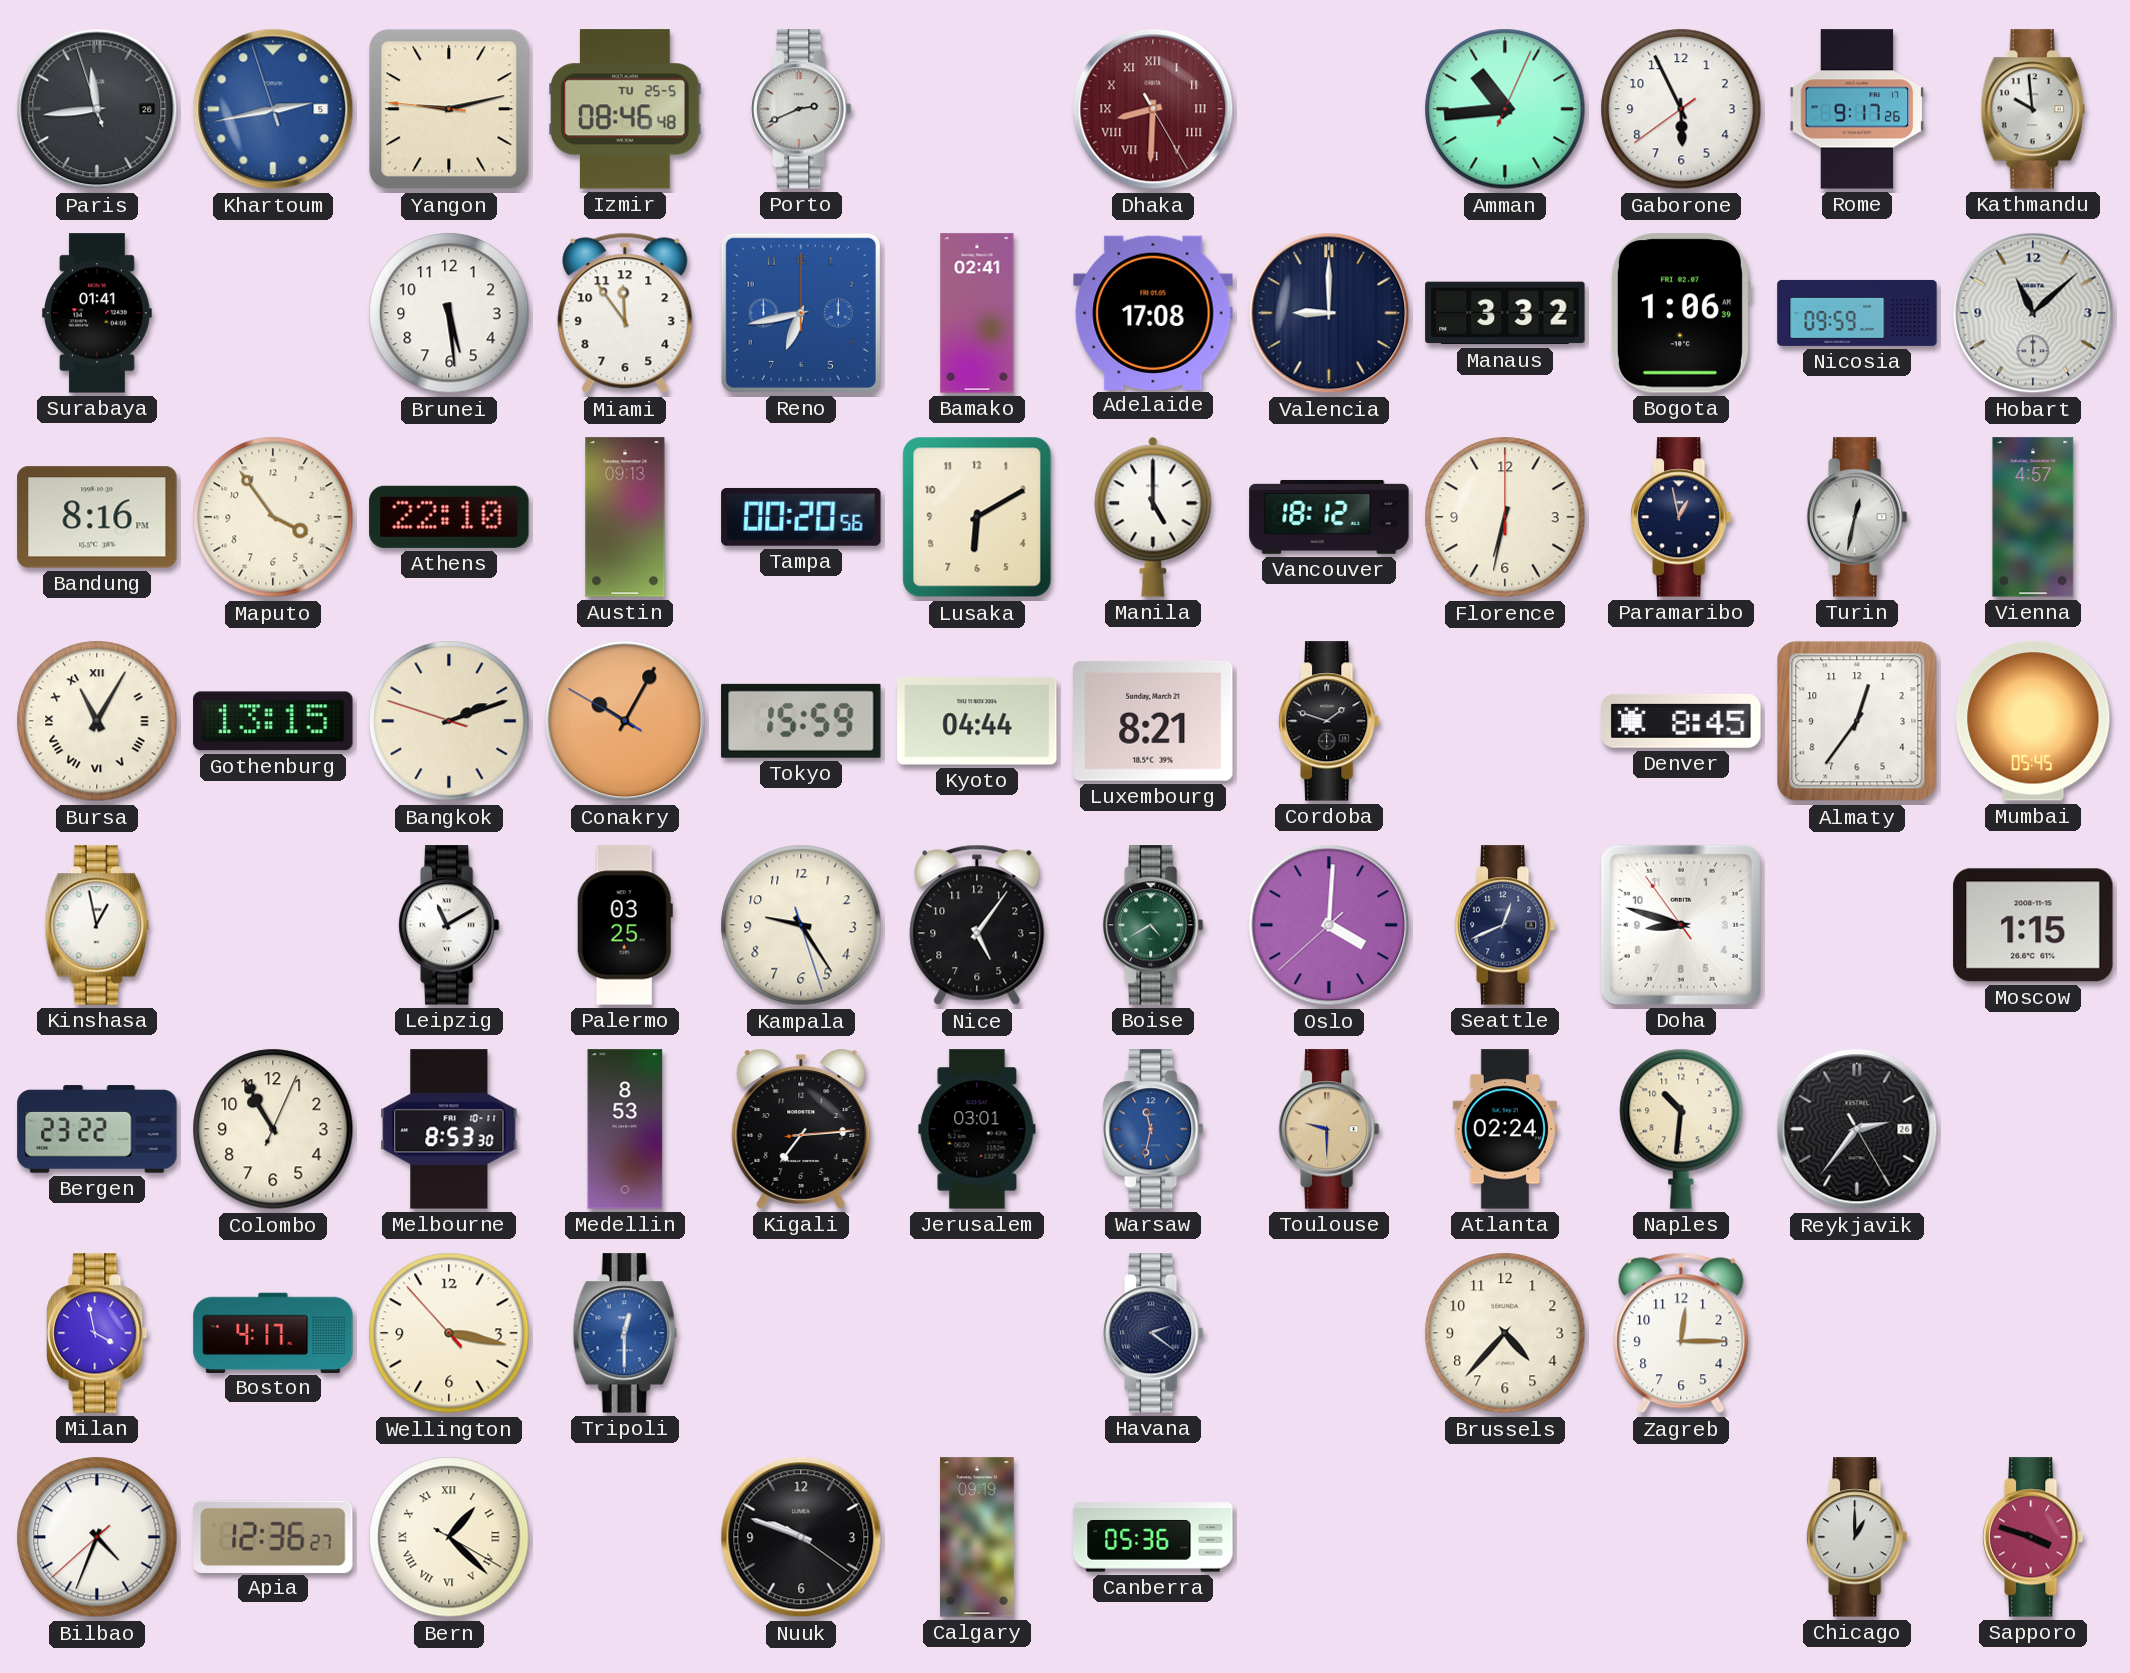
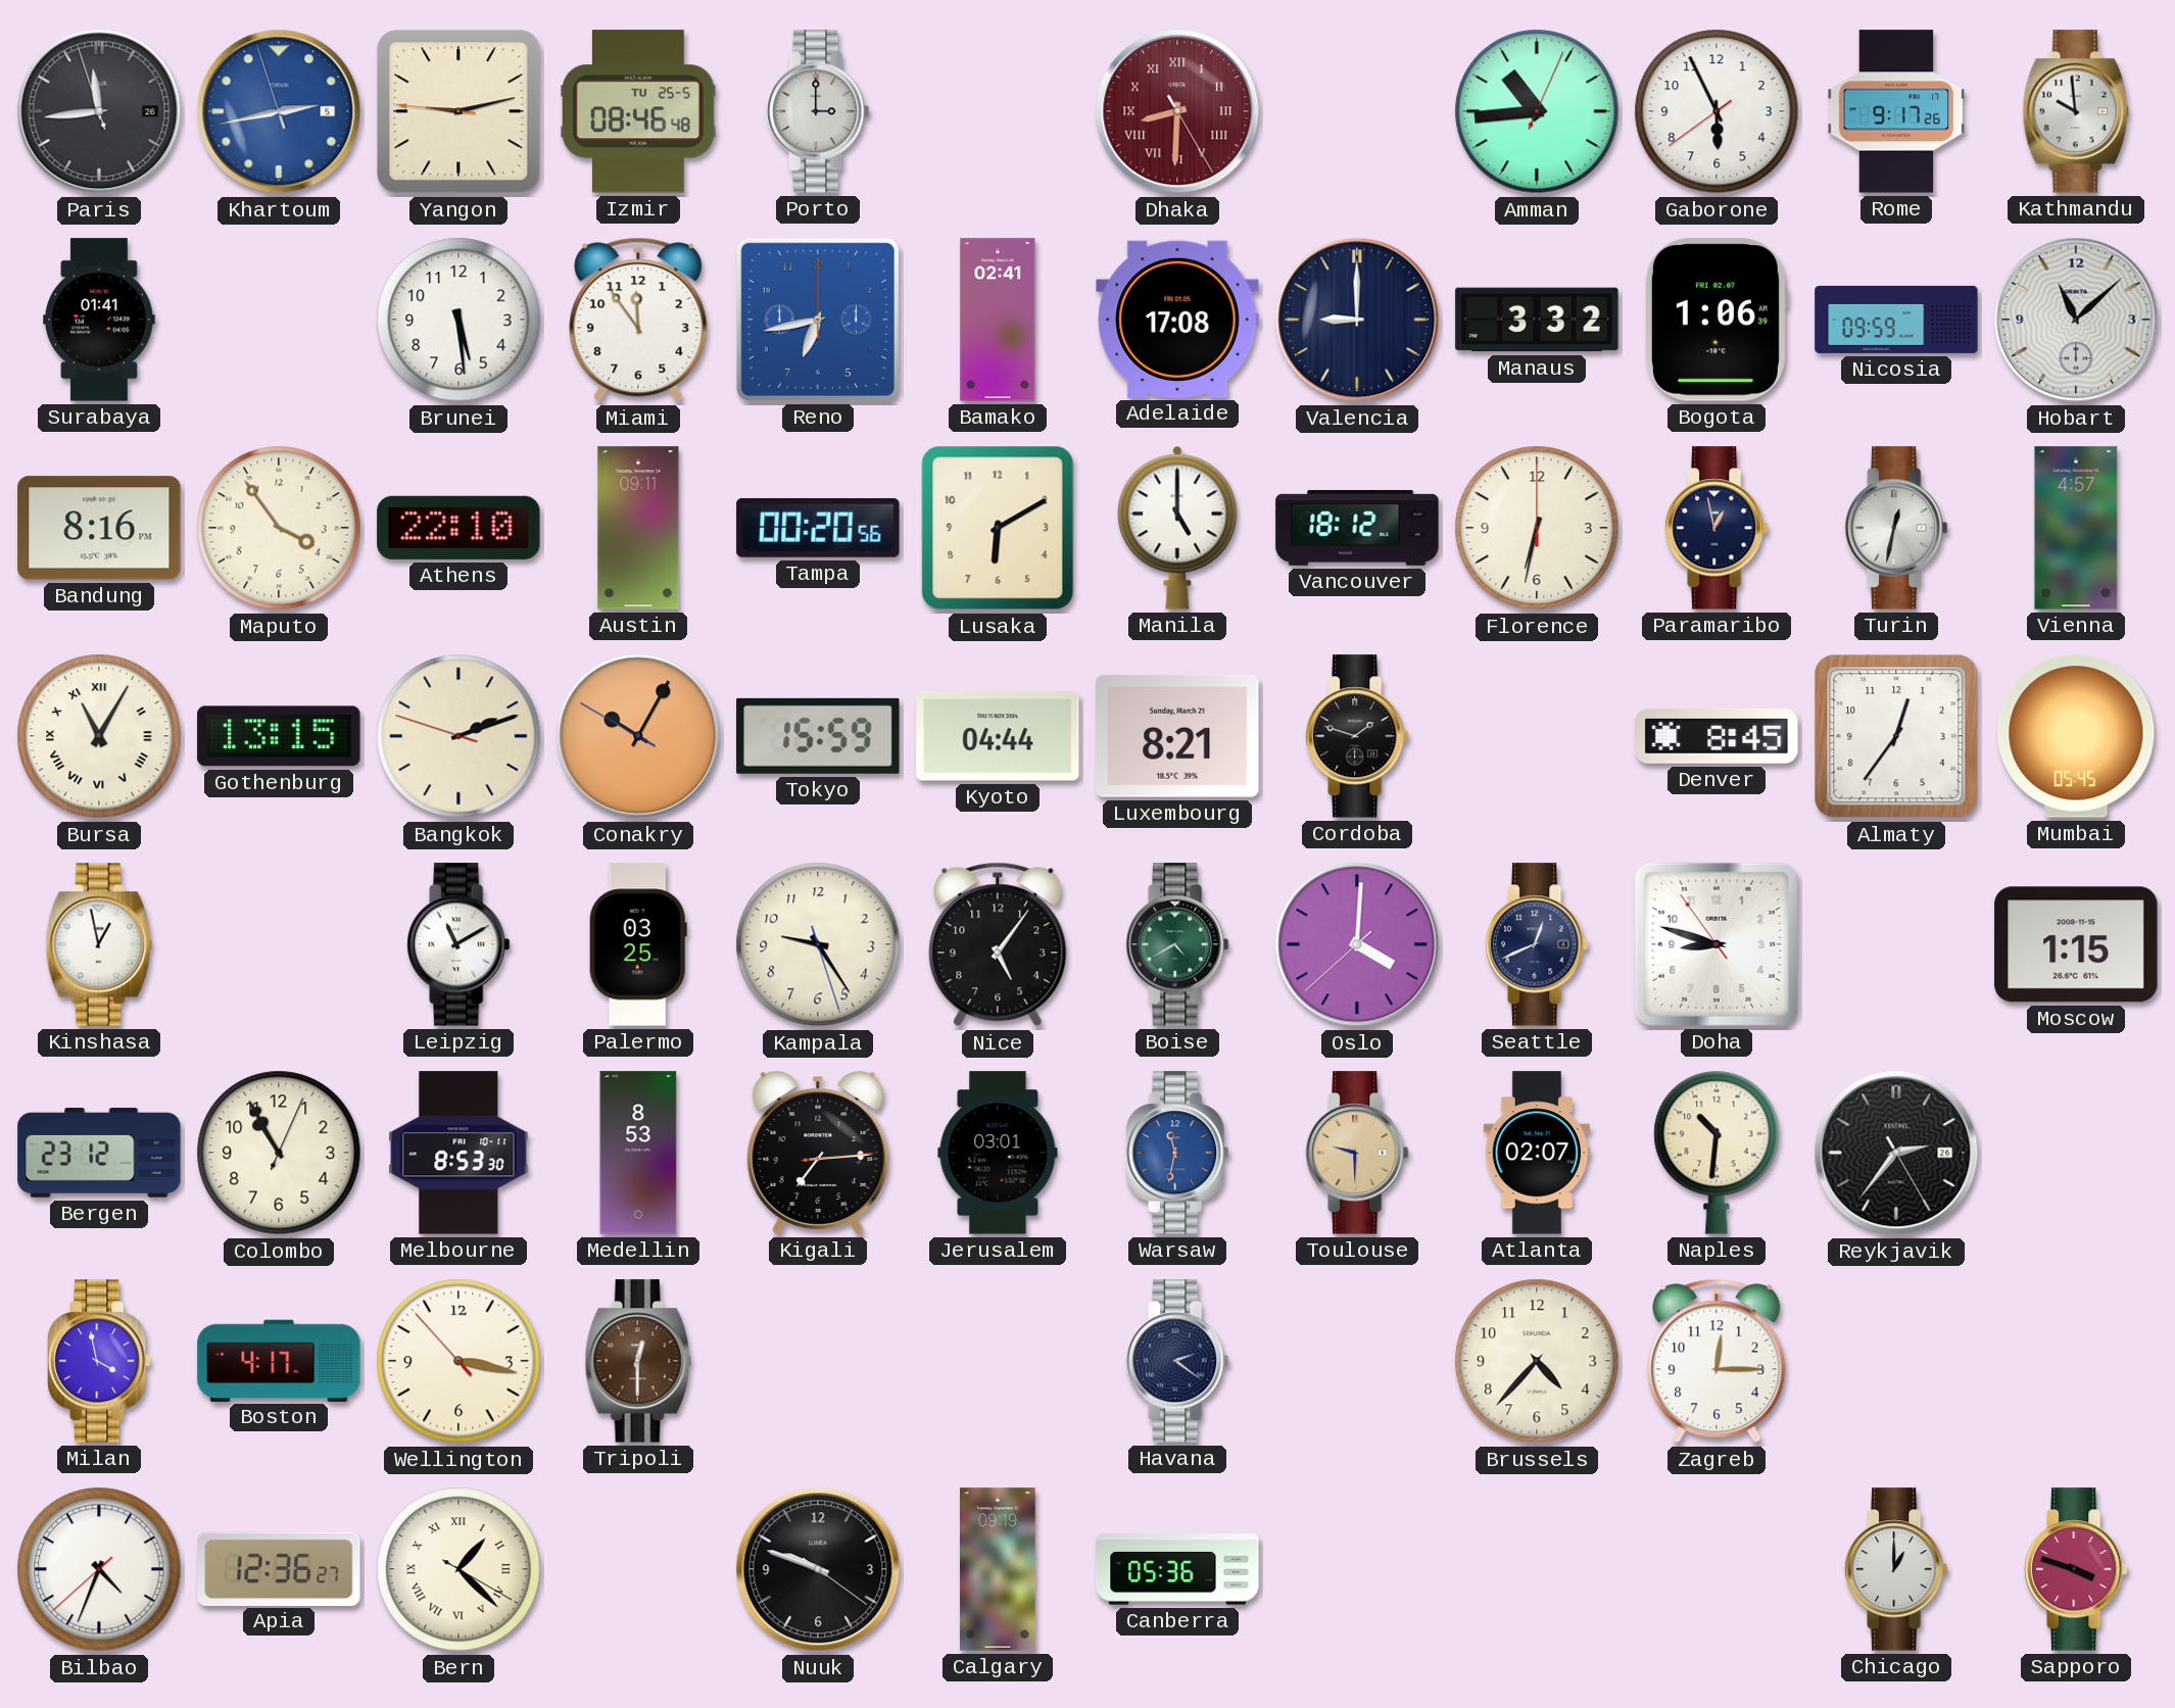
Porto: 2:41 -> 3:00 (818, 111)
Austin: 09:13 -> 09:11 (638, 528)
Bergen: 23:22 -> 23:12 (99, 1153)
Atlanta: 02:24 -> 02:07 (1537, 1153)
Tripoli dial: blue -> brown (638, 1361)
